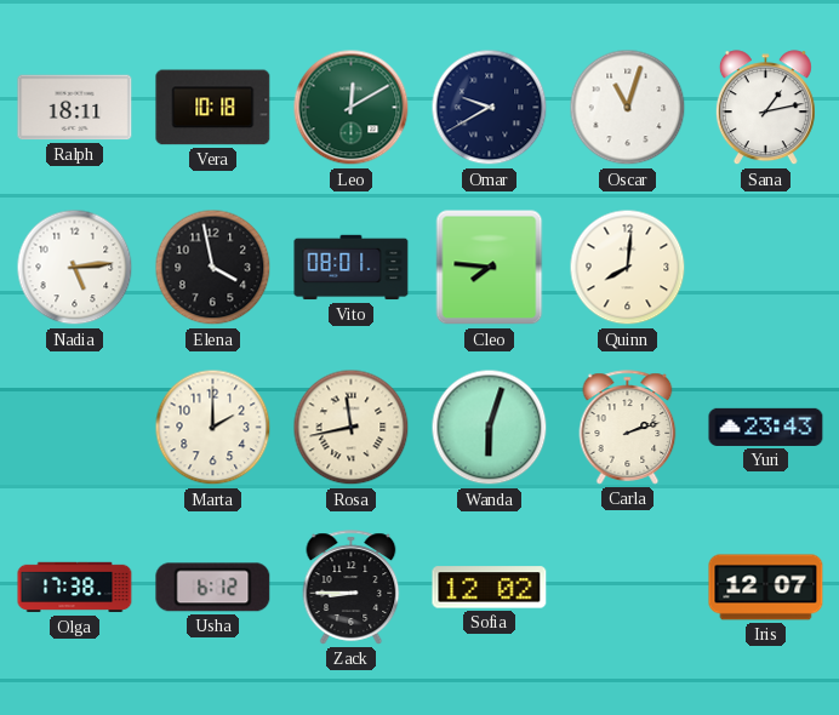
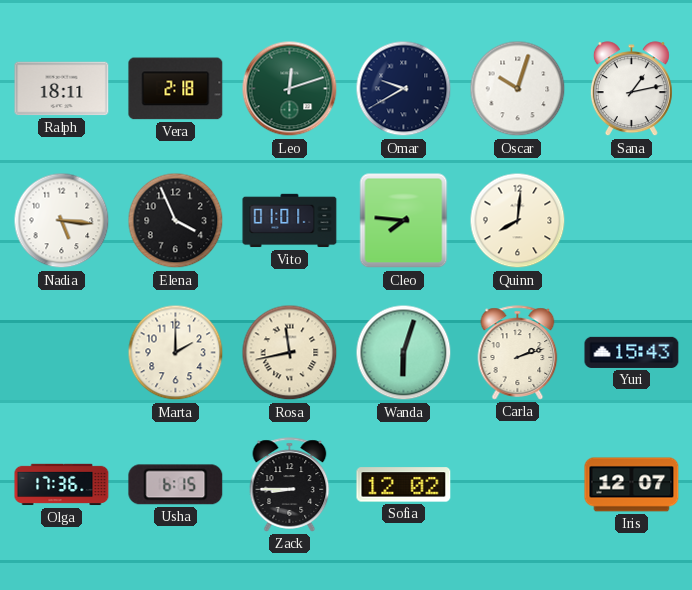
Vera: 10:18 -> 2:18 (176, 89)
Leo: 12:10 -> 12:12 (290, 89)
Oscar: 11:03 -> 10:03 (518, 89)
Nadia: 5:14 -> 5:16 (62, 221)
Elena: 3:58 -> 3:56 (176, 221)
Vito: 08:01 -> 01:01 (290, 221)
Yuri: 23:43 -> 15:43 (632, 352)
Olga: 17:38 -> 17:36 (62, 485)
Usha: 6:12 -> 6:15 (176, 485)
